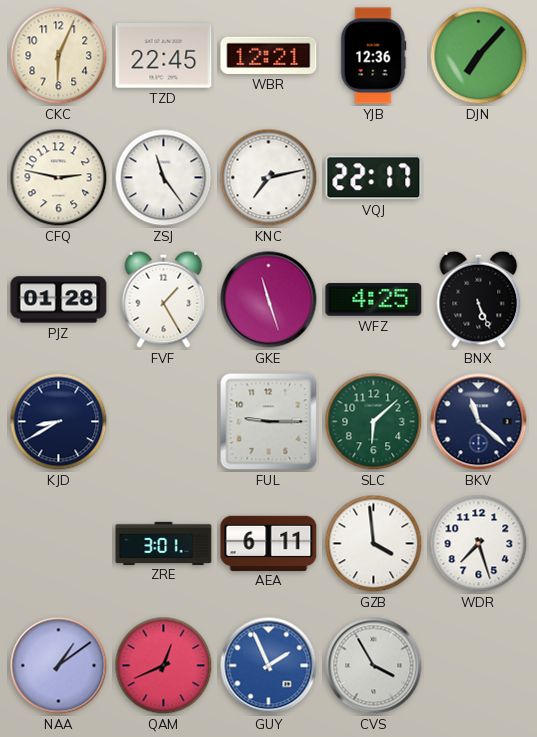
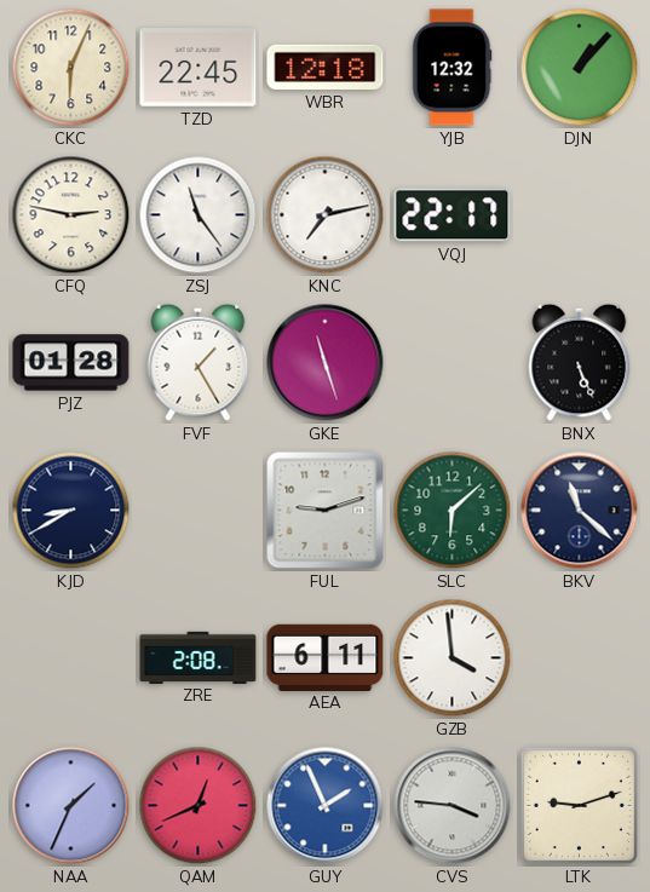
WBR: 12:21 -> 12:18 (326, 67)
YJB: 12:36 -> 12:32 (451, 68)
DJN: 7:07 -> 1:07 (580, 68)
WFZ: 4:25 -> none (374, 300)
FUL: 9:15 -> 9:12 (326, 511)
ZRE: 3:01 -> 2:08 (199, 657)
WDR: 7:27 -> none (479, 544)
NAA: 1:09 -> 1:34 (71, 806)
CVS: 3:55 -> 3:46 (453, 806)
LTK: none -> 9:12 (579, 805)
